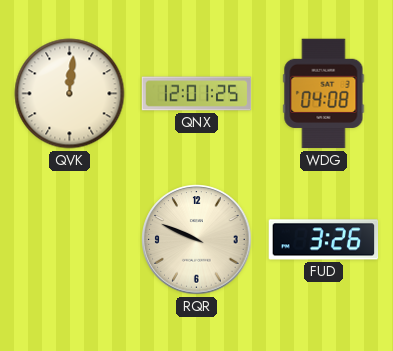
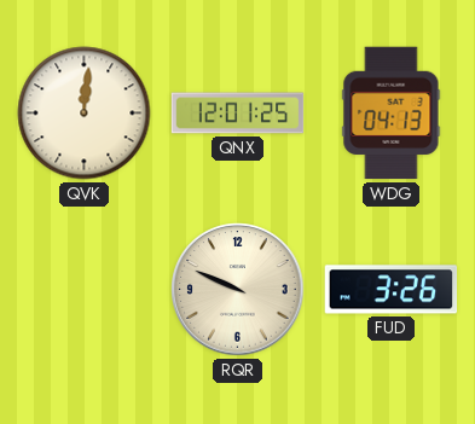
WDG: 04:08 -> 04:13 (392, 114)
